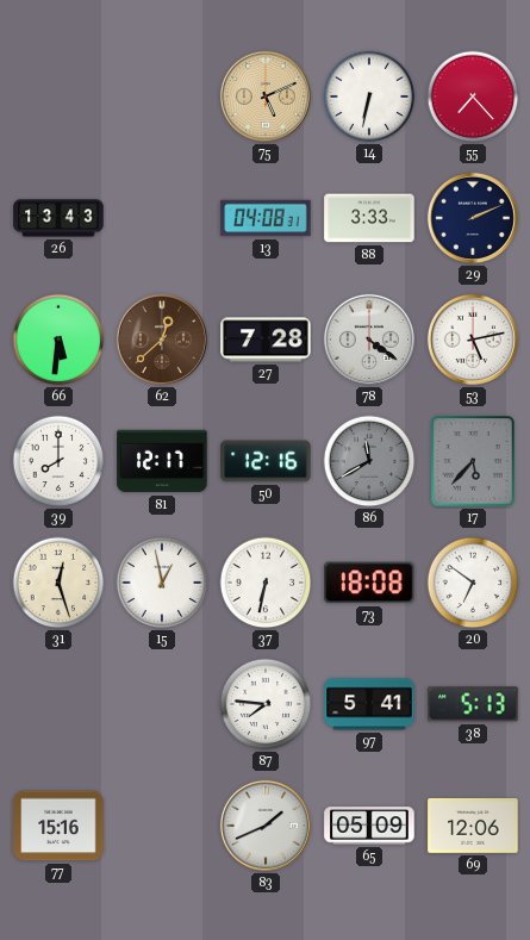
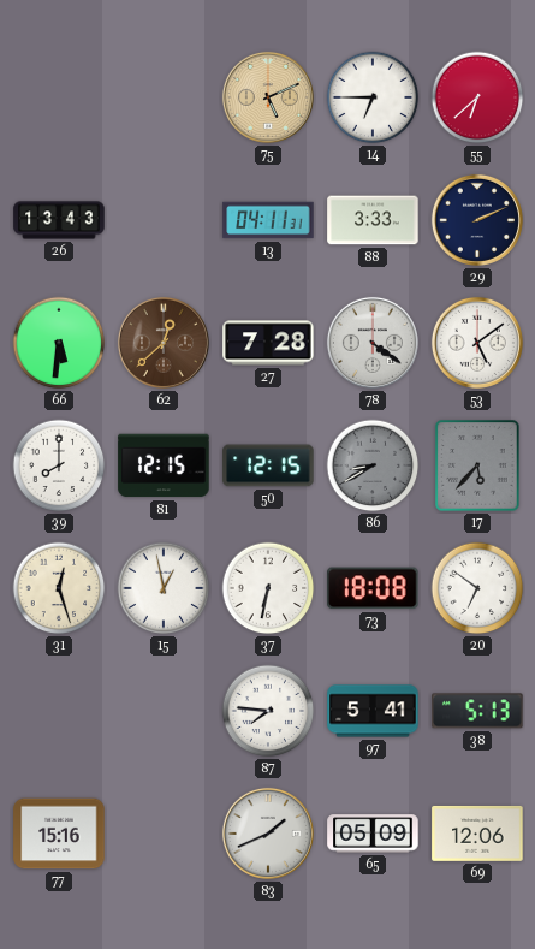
14: 6:32 -> 6:45 (373, 97)
55: 7:23 -> 6:38 (477, 97)
13: 04:08 -> 04:11 (268, 220)
53: 5:13 -> 5:09 (477, 343)
81: 12:17 -> 12:15 (164, 465)
50: 12:16 -> 12:15 (268, 465)
86: 11:40 -> 8:40 (373, 465)
